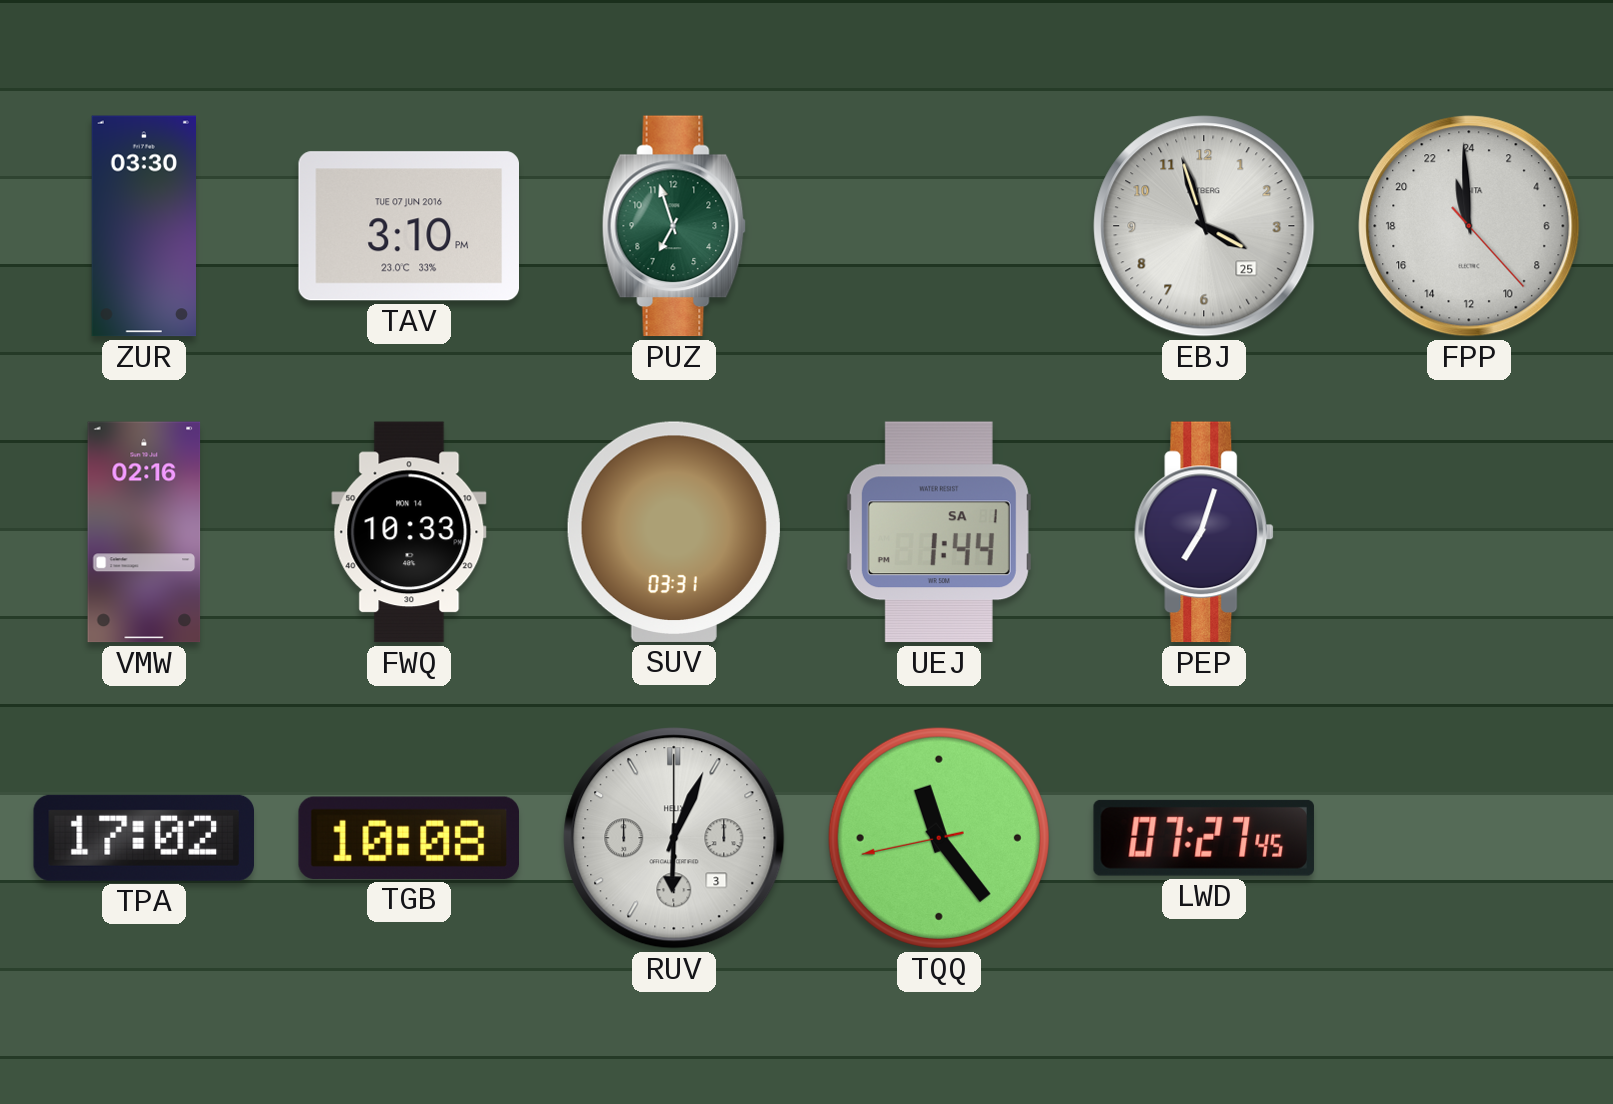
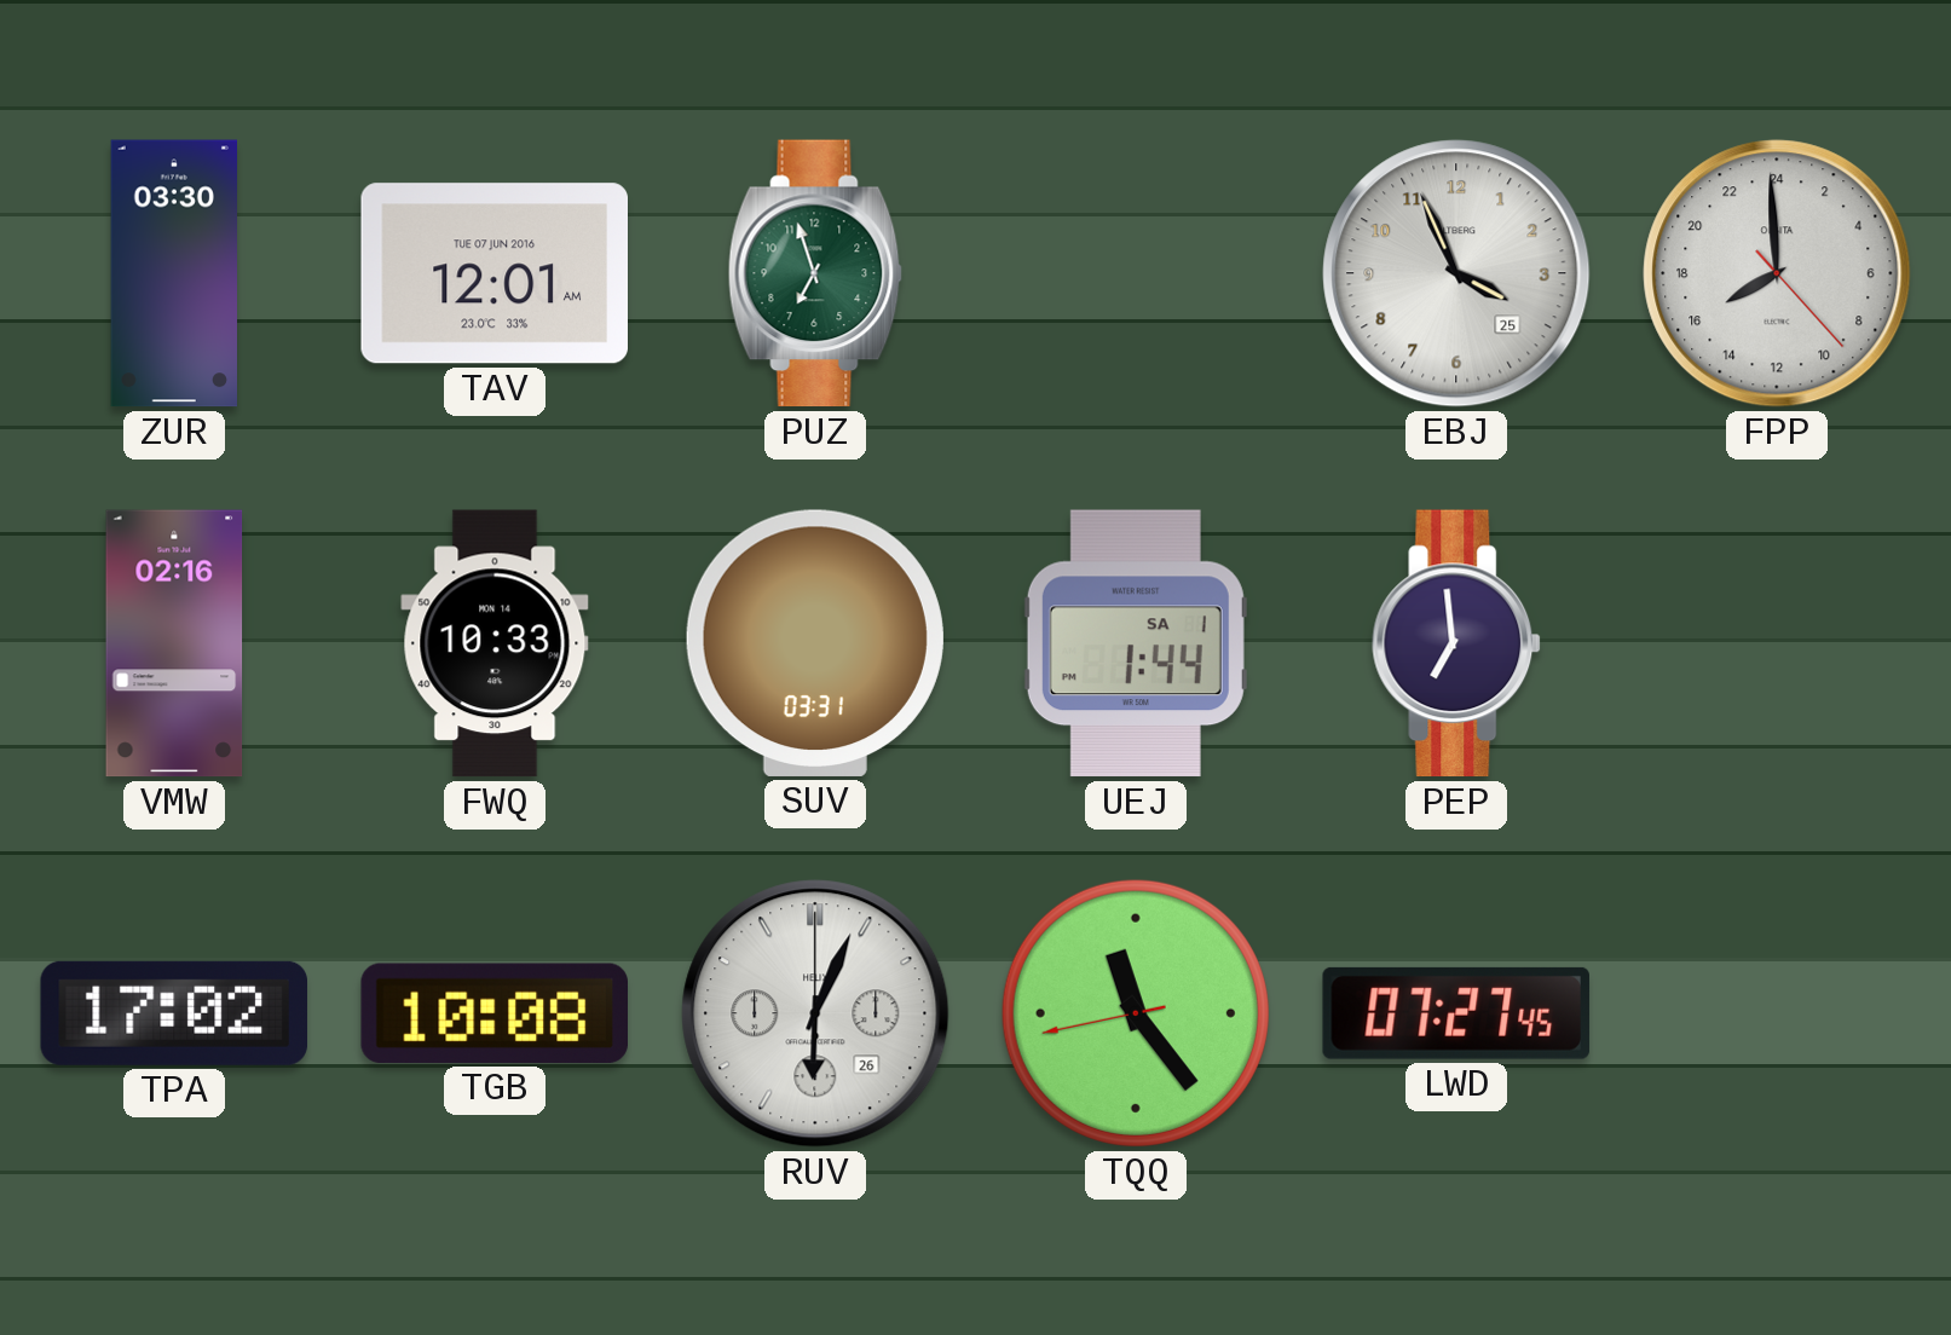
TAV: 3:10 -> 12:01 (493, 273)
EBJ: 3:57 -> 3:56 (1456, 273)
FPP: 22:59 -> 15:59 (1777, 273)
PEP: 7:03 -> 6:59 (1458, 643)
RUV date: 3 -> 26 (815, 1013)
